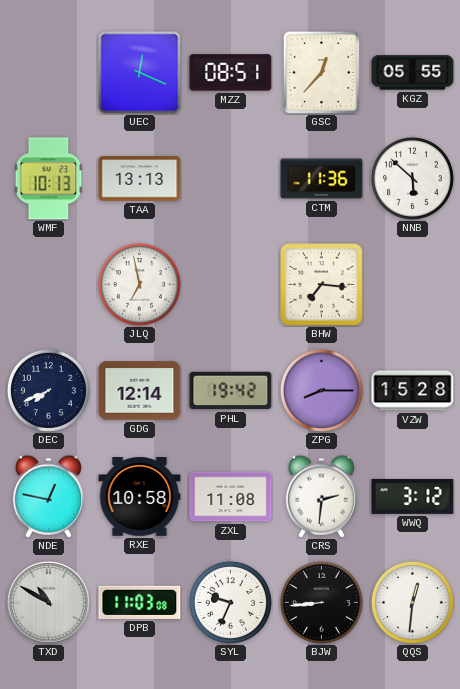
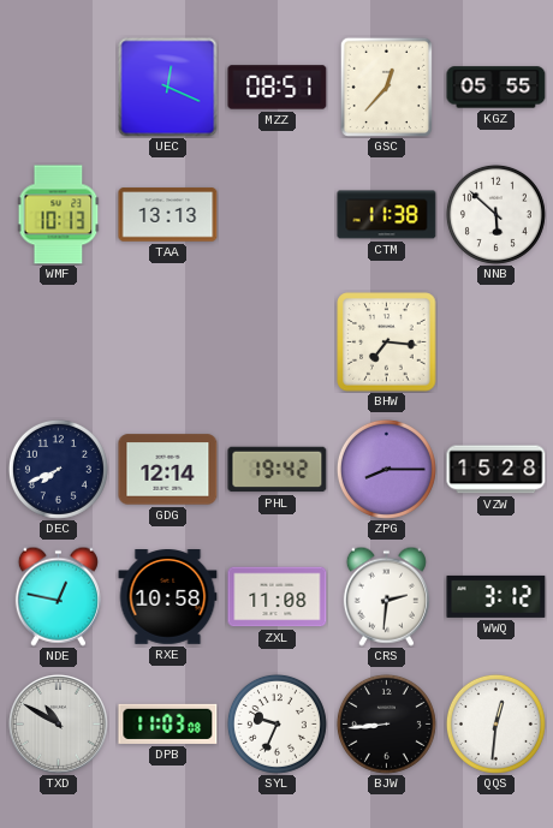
CTM: 11:36 -> 11:38 (387, 215)
JLQ: 6:58 -> none (139, 284)
